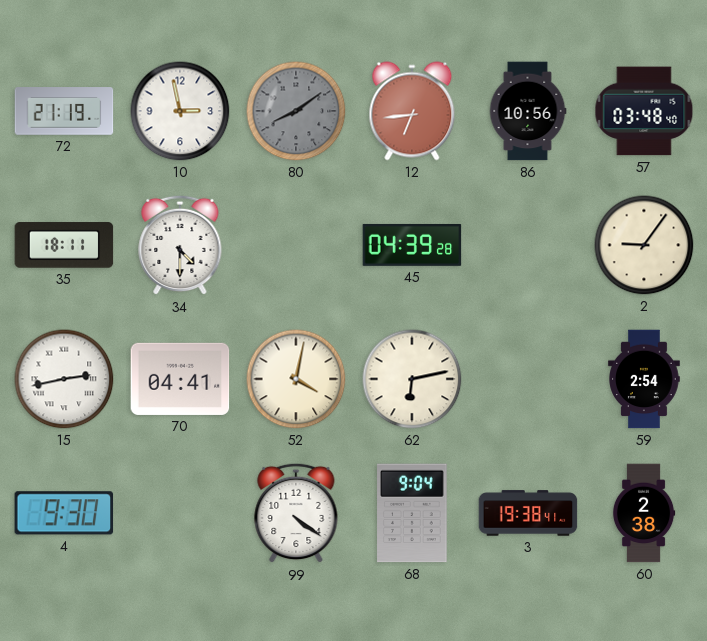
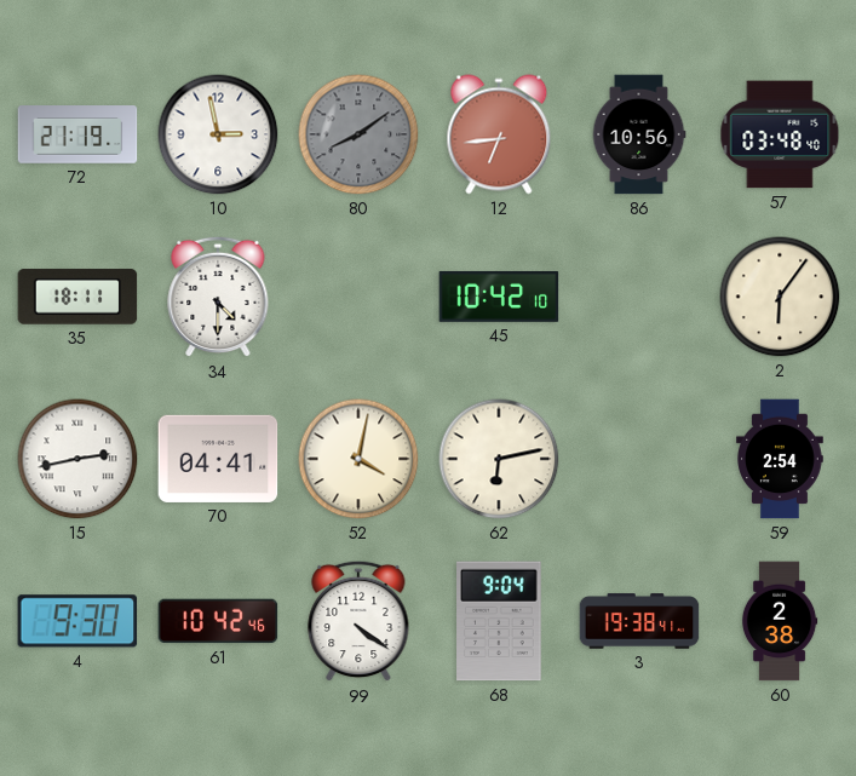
45: 04:39 -> 10:42 (499, 297)
2: 9:06 -> 6:06 (780, 297)
61: none -> 10:42 (218, 621)
